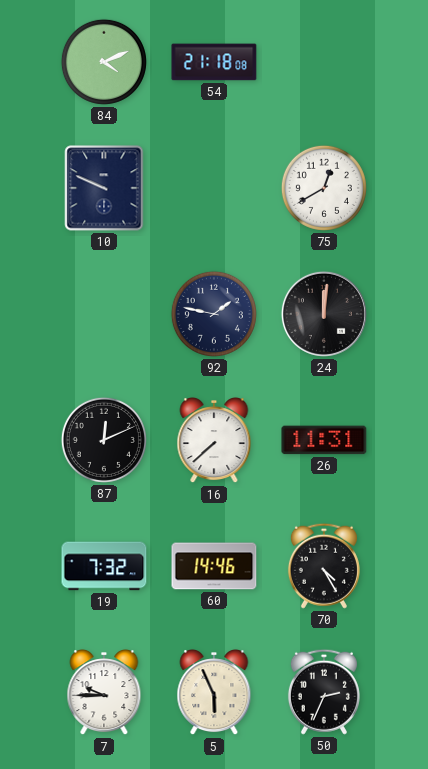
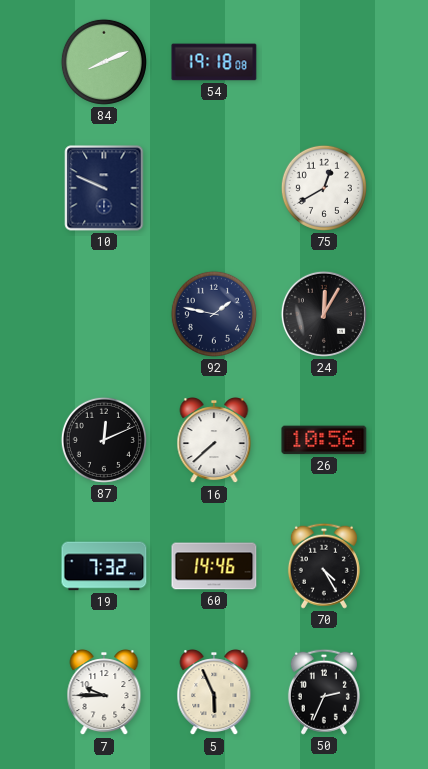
84: 4:11 -> 8:11 (104, 62)
54: 21:18 -> 19:18 (214, 62)
24: 12:01 -> 12:05 (324, 314)
26: 11:31 -> 10:56 (324, 440)
